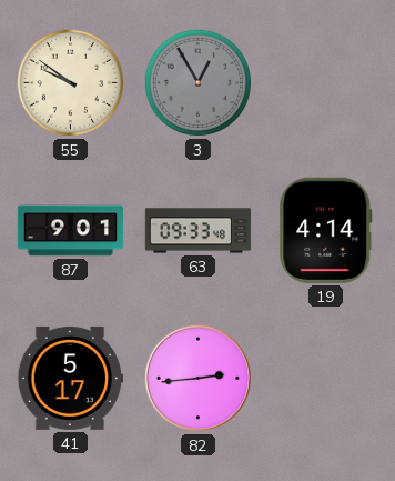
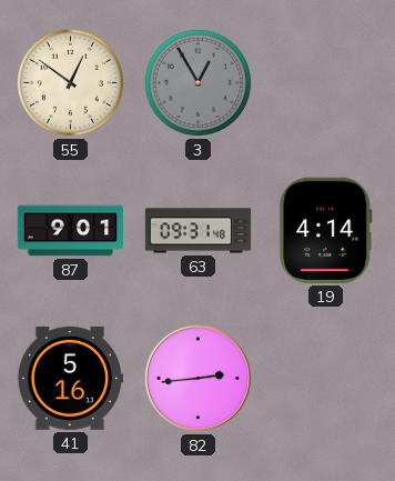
55: 9:51 -> 12:51 (70, 82)
63: 09:33 -> 09:31 (199, 231)
41: 5:17 -> 5:16 (70, 378)
